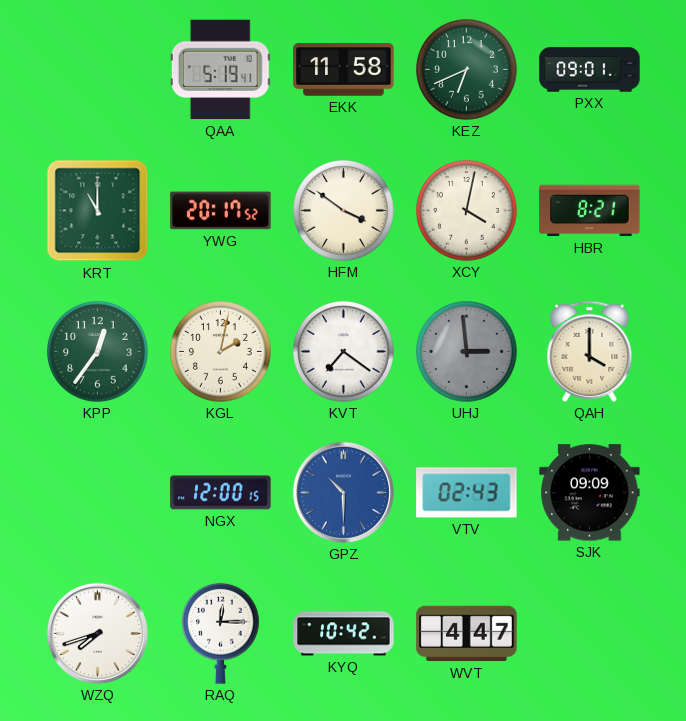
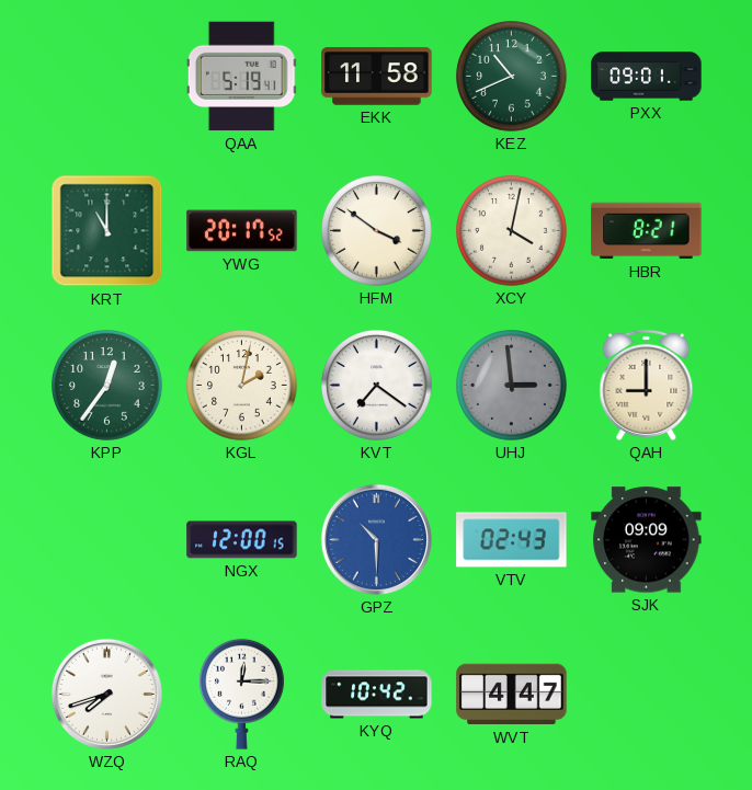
KEZ: 6:41 -> 10:41 (512, 77)
QAH: 4:00 -> 9:00 (647, 385)
